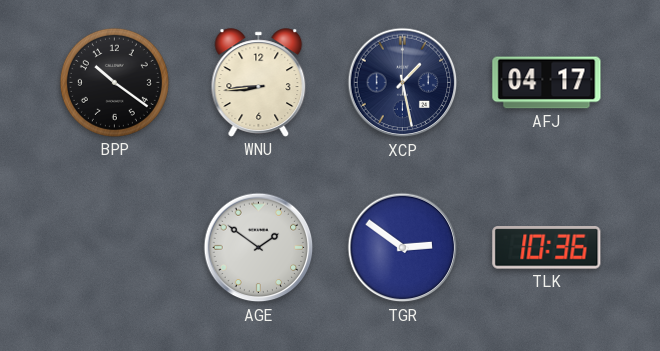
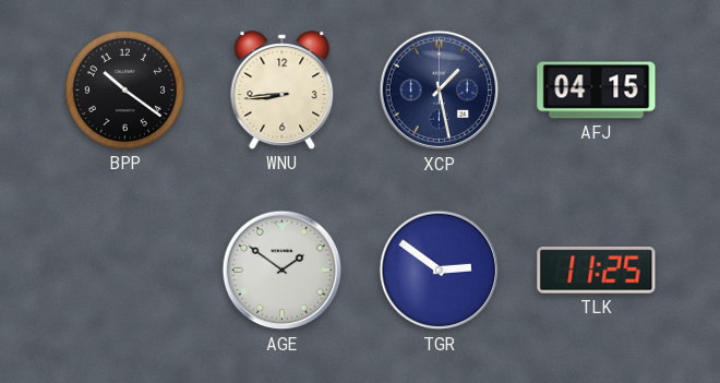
AFJ: 04:17 -> 04:15 (597, 91)
TLK: 10:36 -> 11:25 (597, 271)
